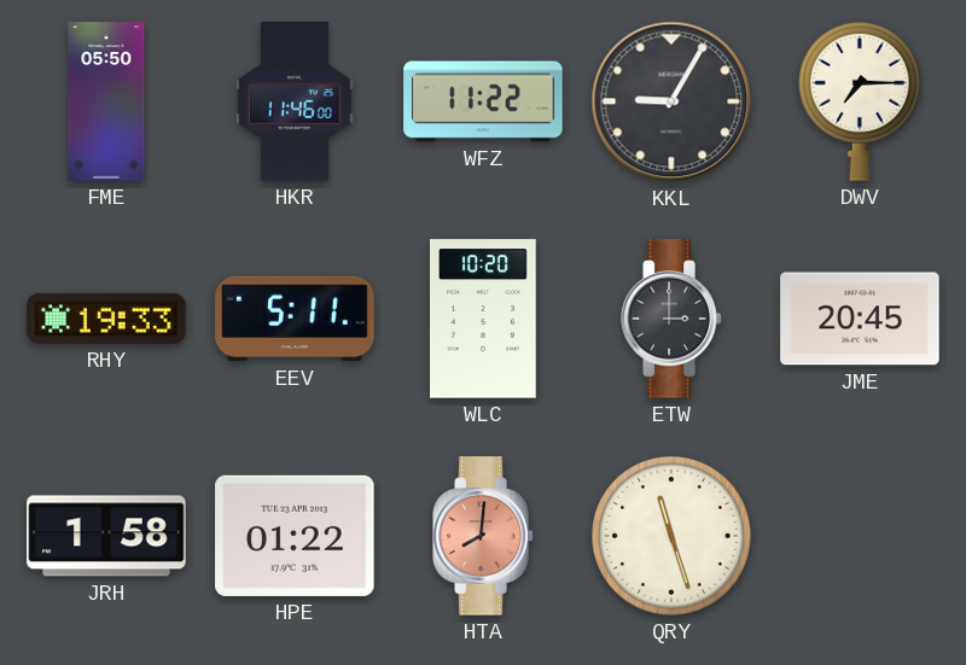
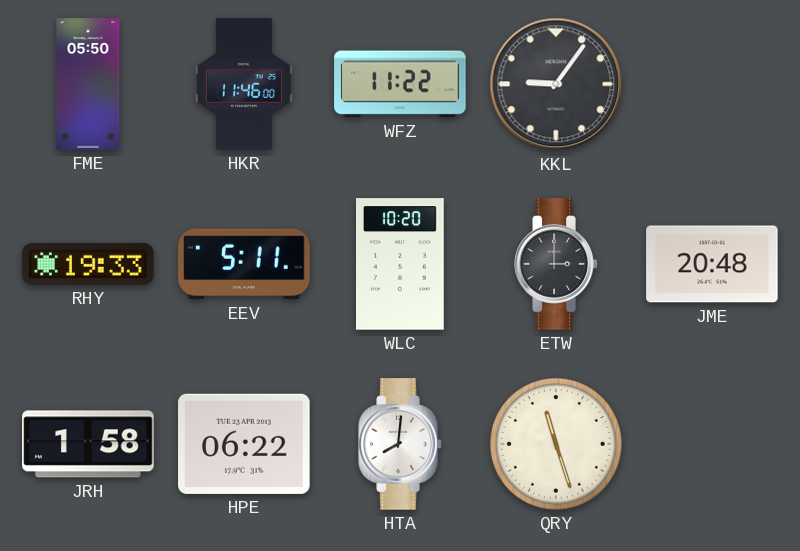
KKL: 9:05 -> 9:06 (556, 84)
DWV: 7:15 -> none (860, 101)
JME: 20:45 -> 20:48 (712, 264)
HPE: 01:22 -> 06:22 (244, 444)
HTA dial: salmon -> white (400, 444)
